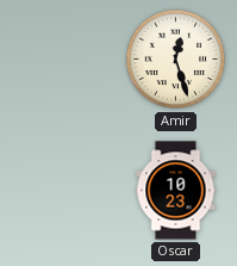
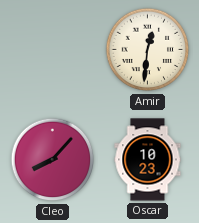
Amir: 12:27 -> 12:31 (148, 50)
Cleo: none -> 8:07 (53, 160)
